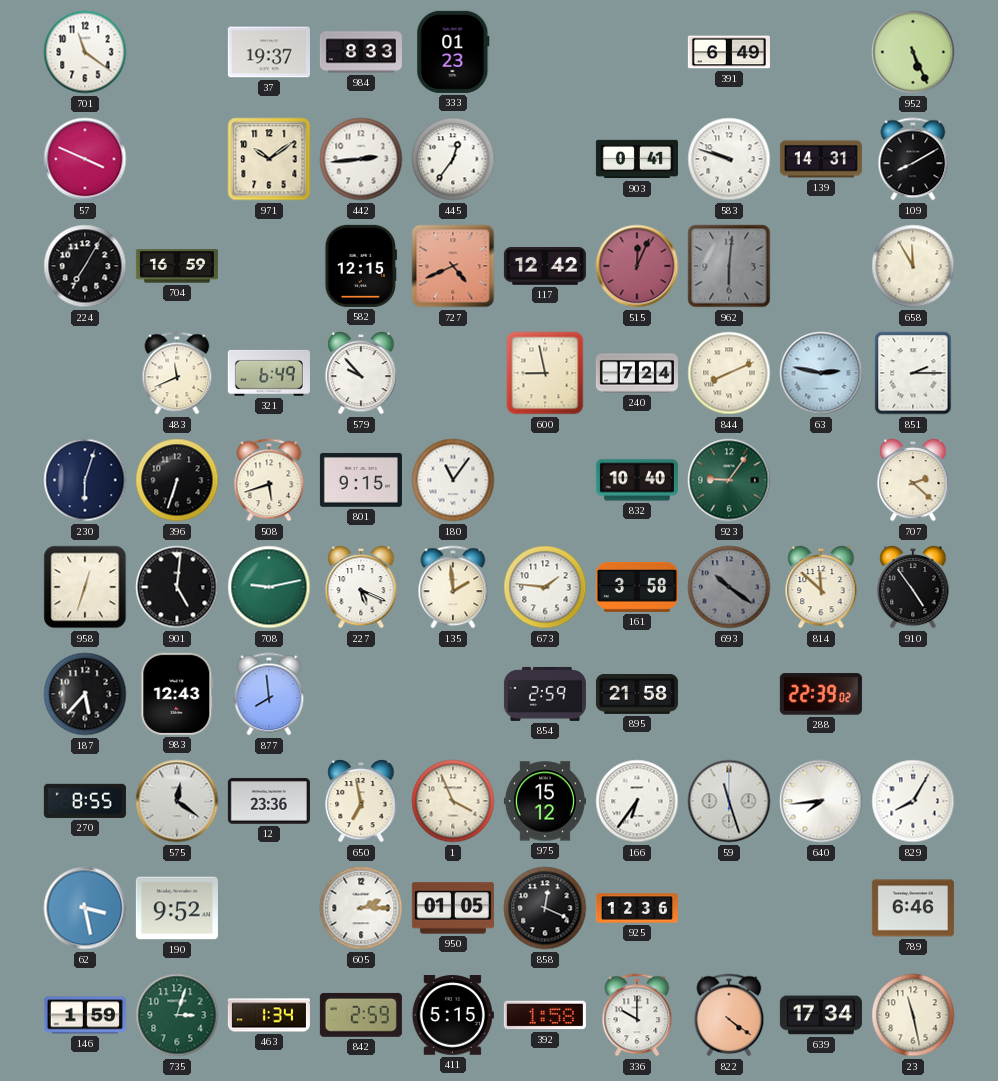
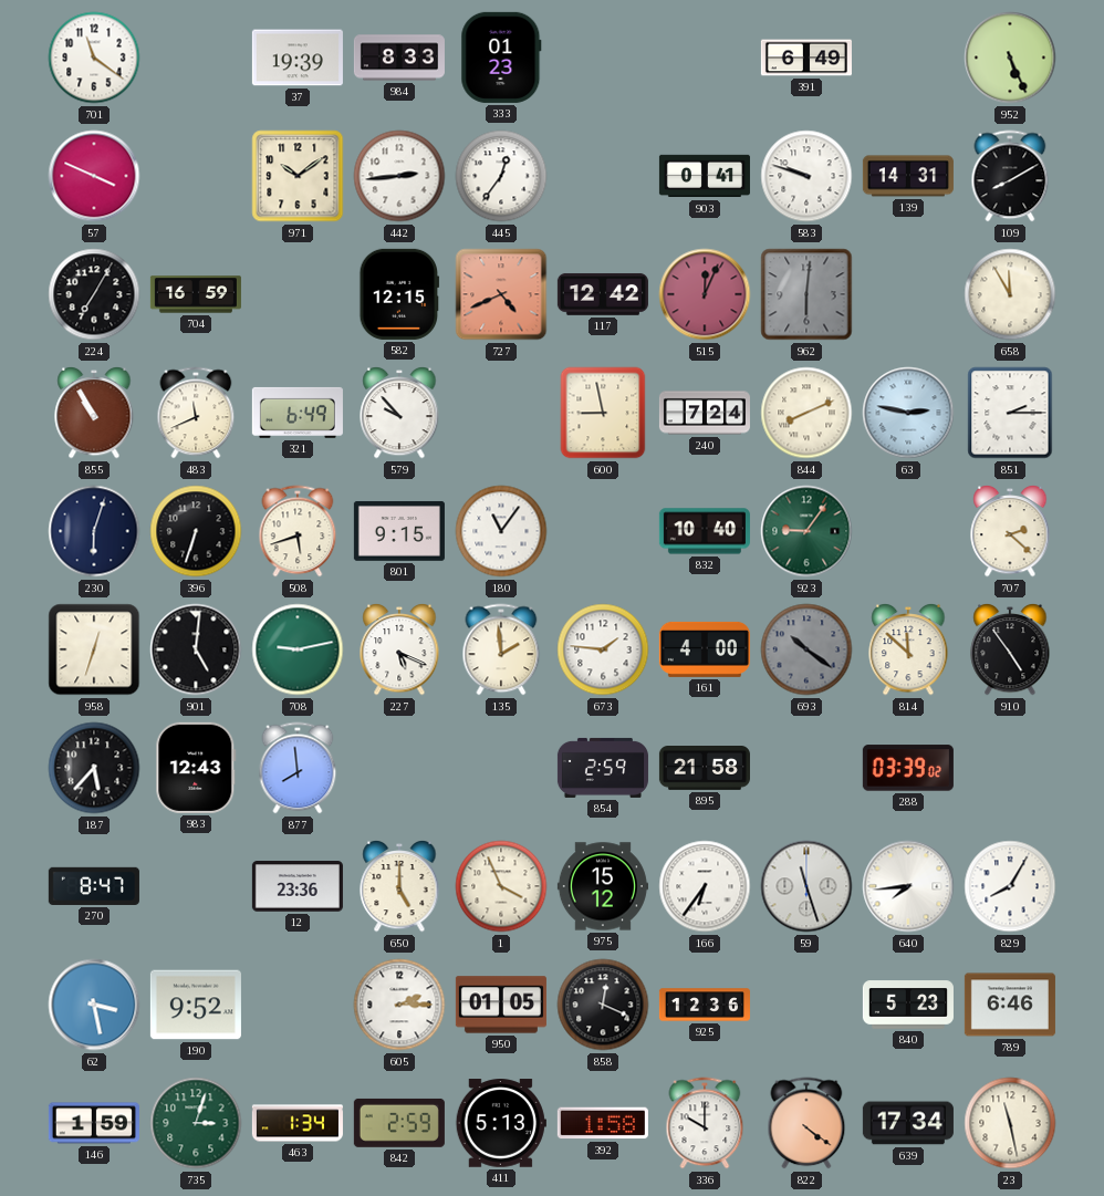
37: 19:37 -> 19:39 (298, 58)
855: none -> 10:55 (94, 413)
161: 3:58 -> 4:00 (705, 649)
288: 22:39 -> 03:39 (908, 768)
270: 8:55 -> 8:47 (94, 886)
575: 12:21 -> none (177, 801)
650: 6:58 -> 5:00 (399, 886)
840: none -> 5:23 (908, 1005)
411: 5:15 -> 5:13 (501, 1123)
